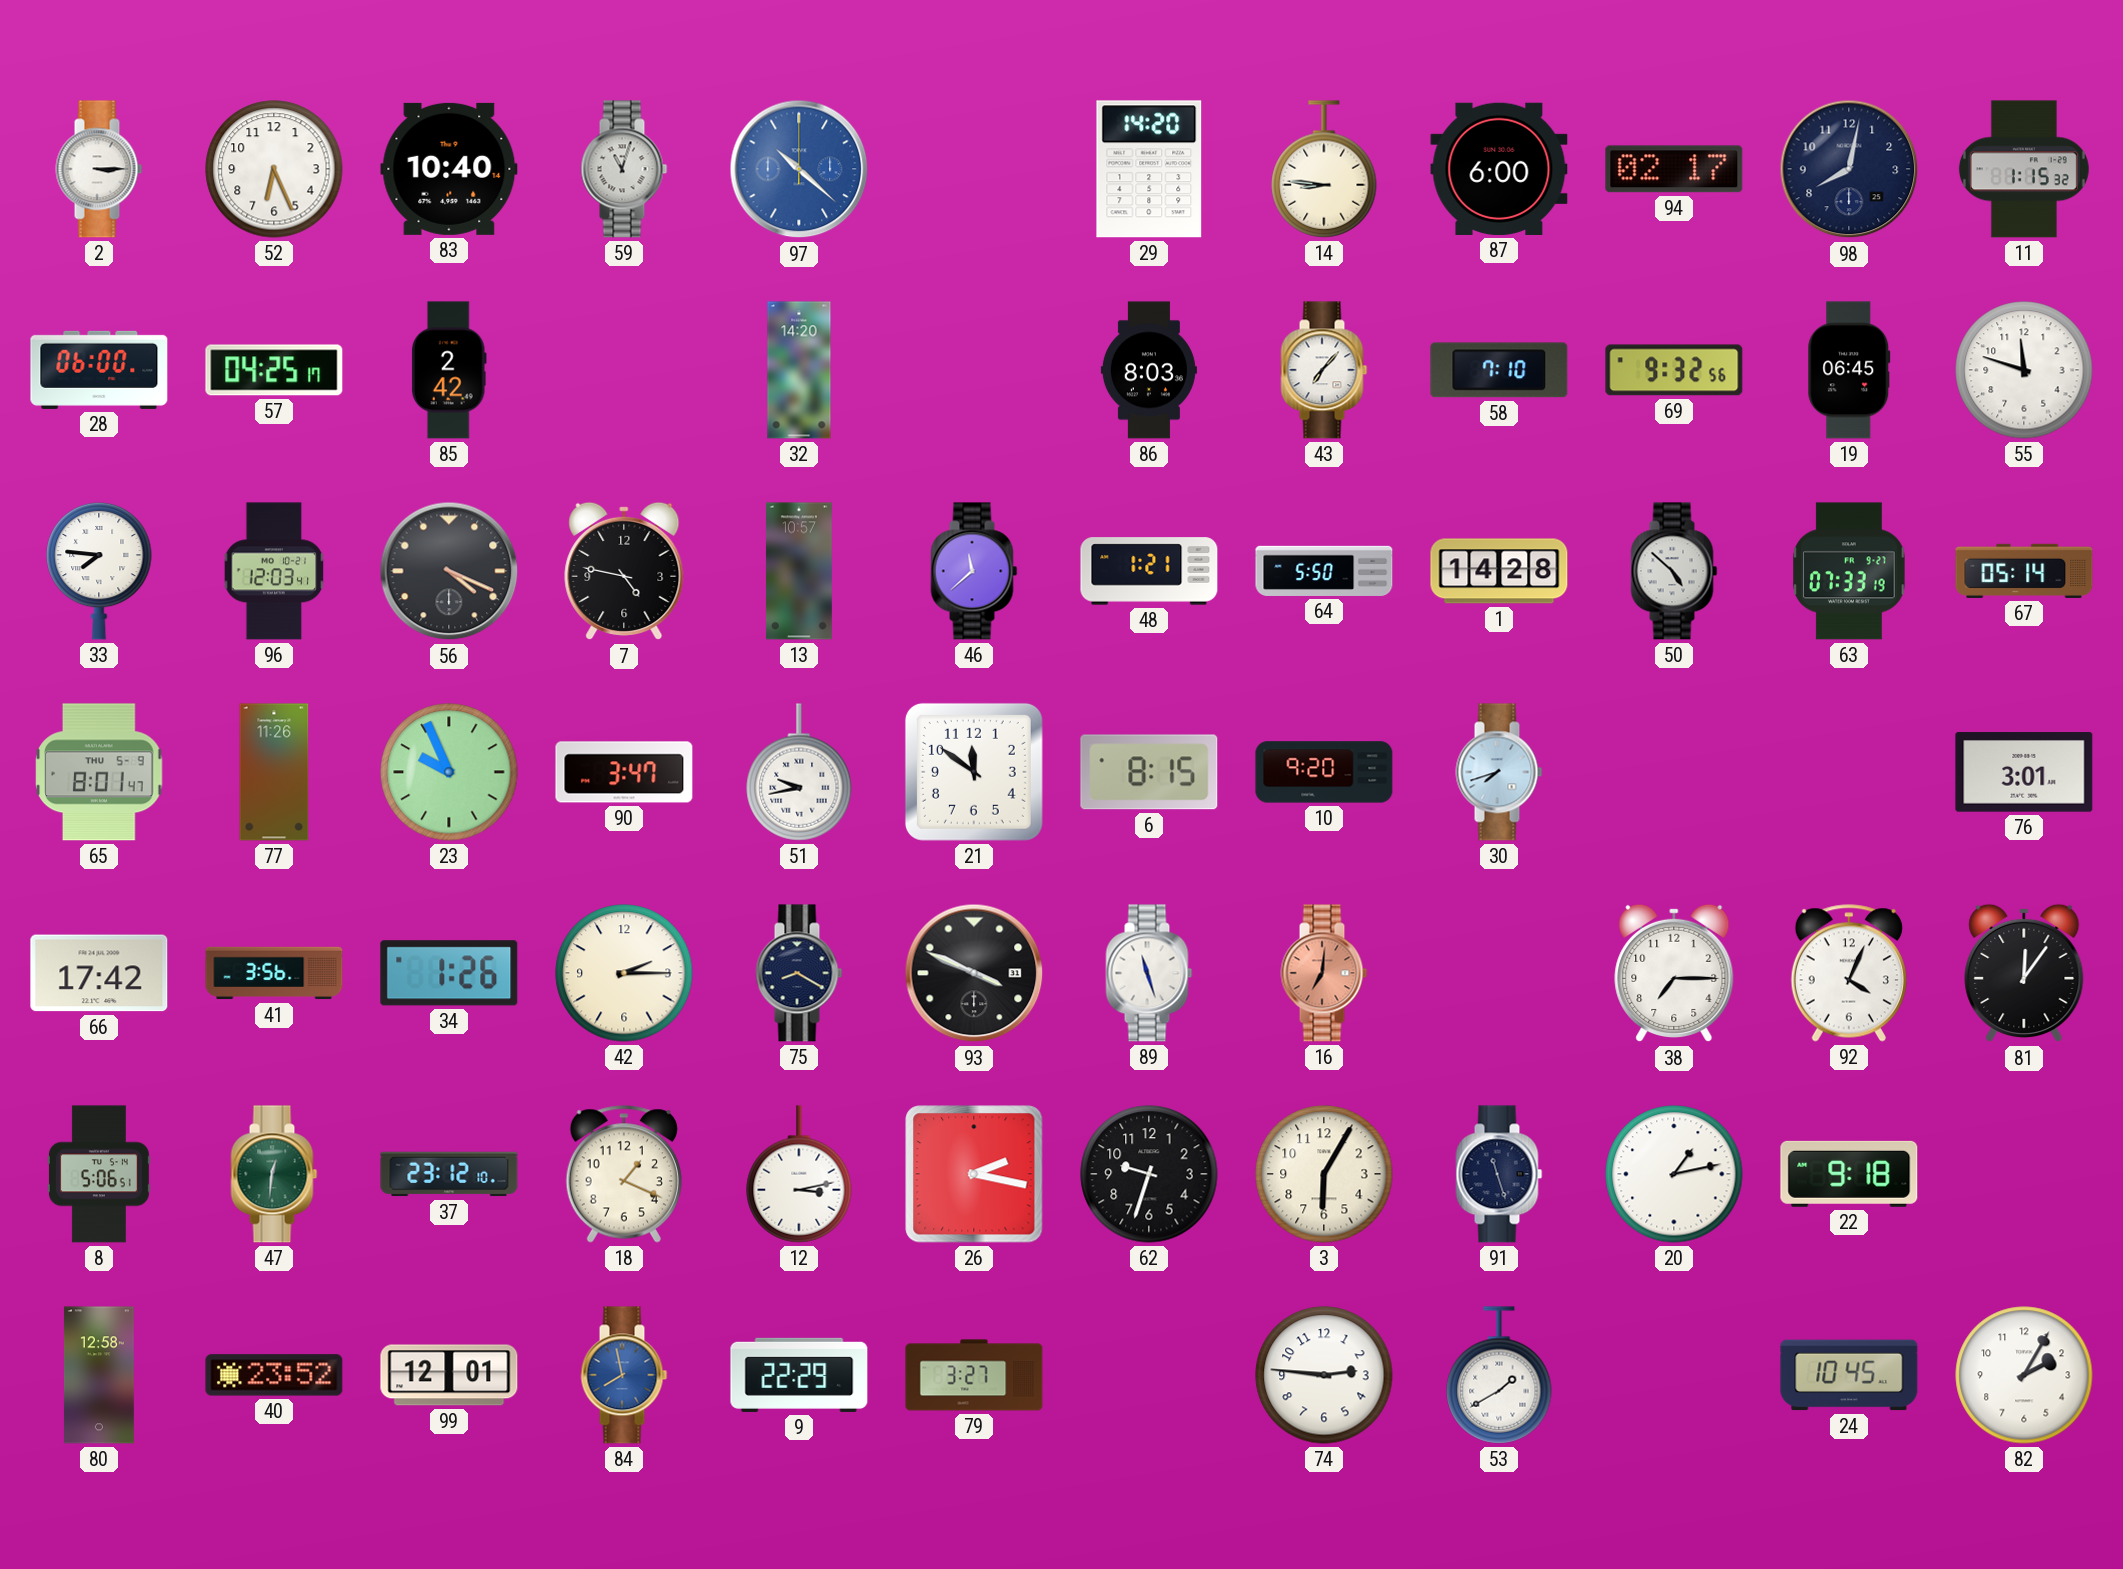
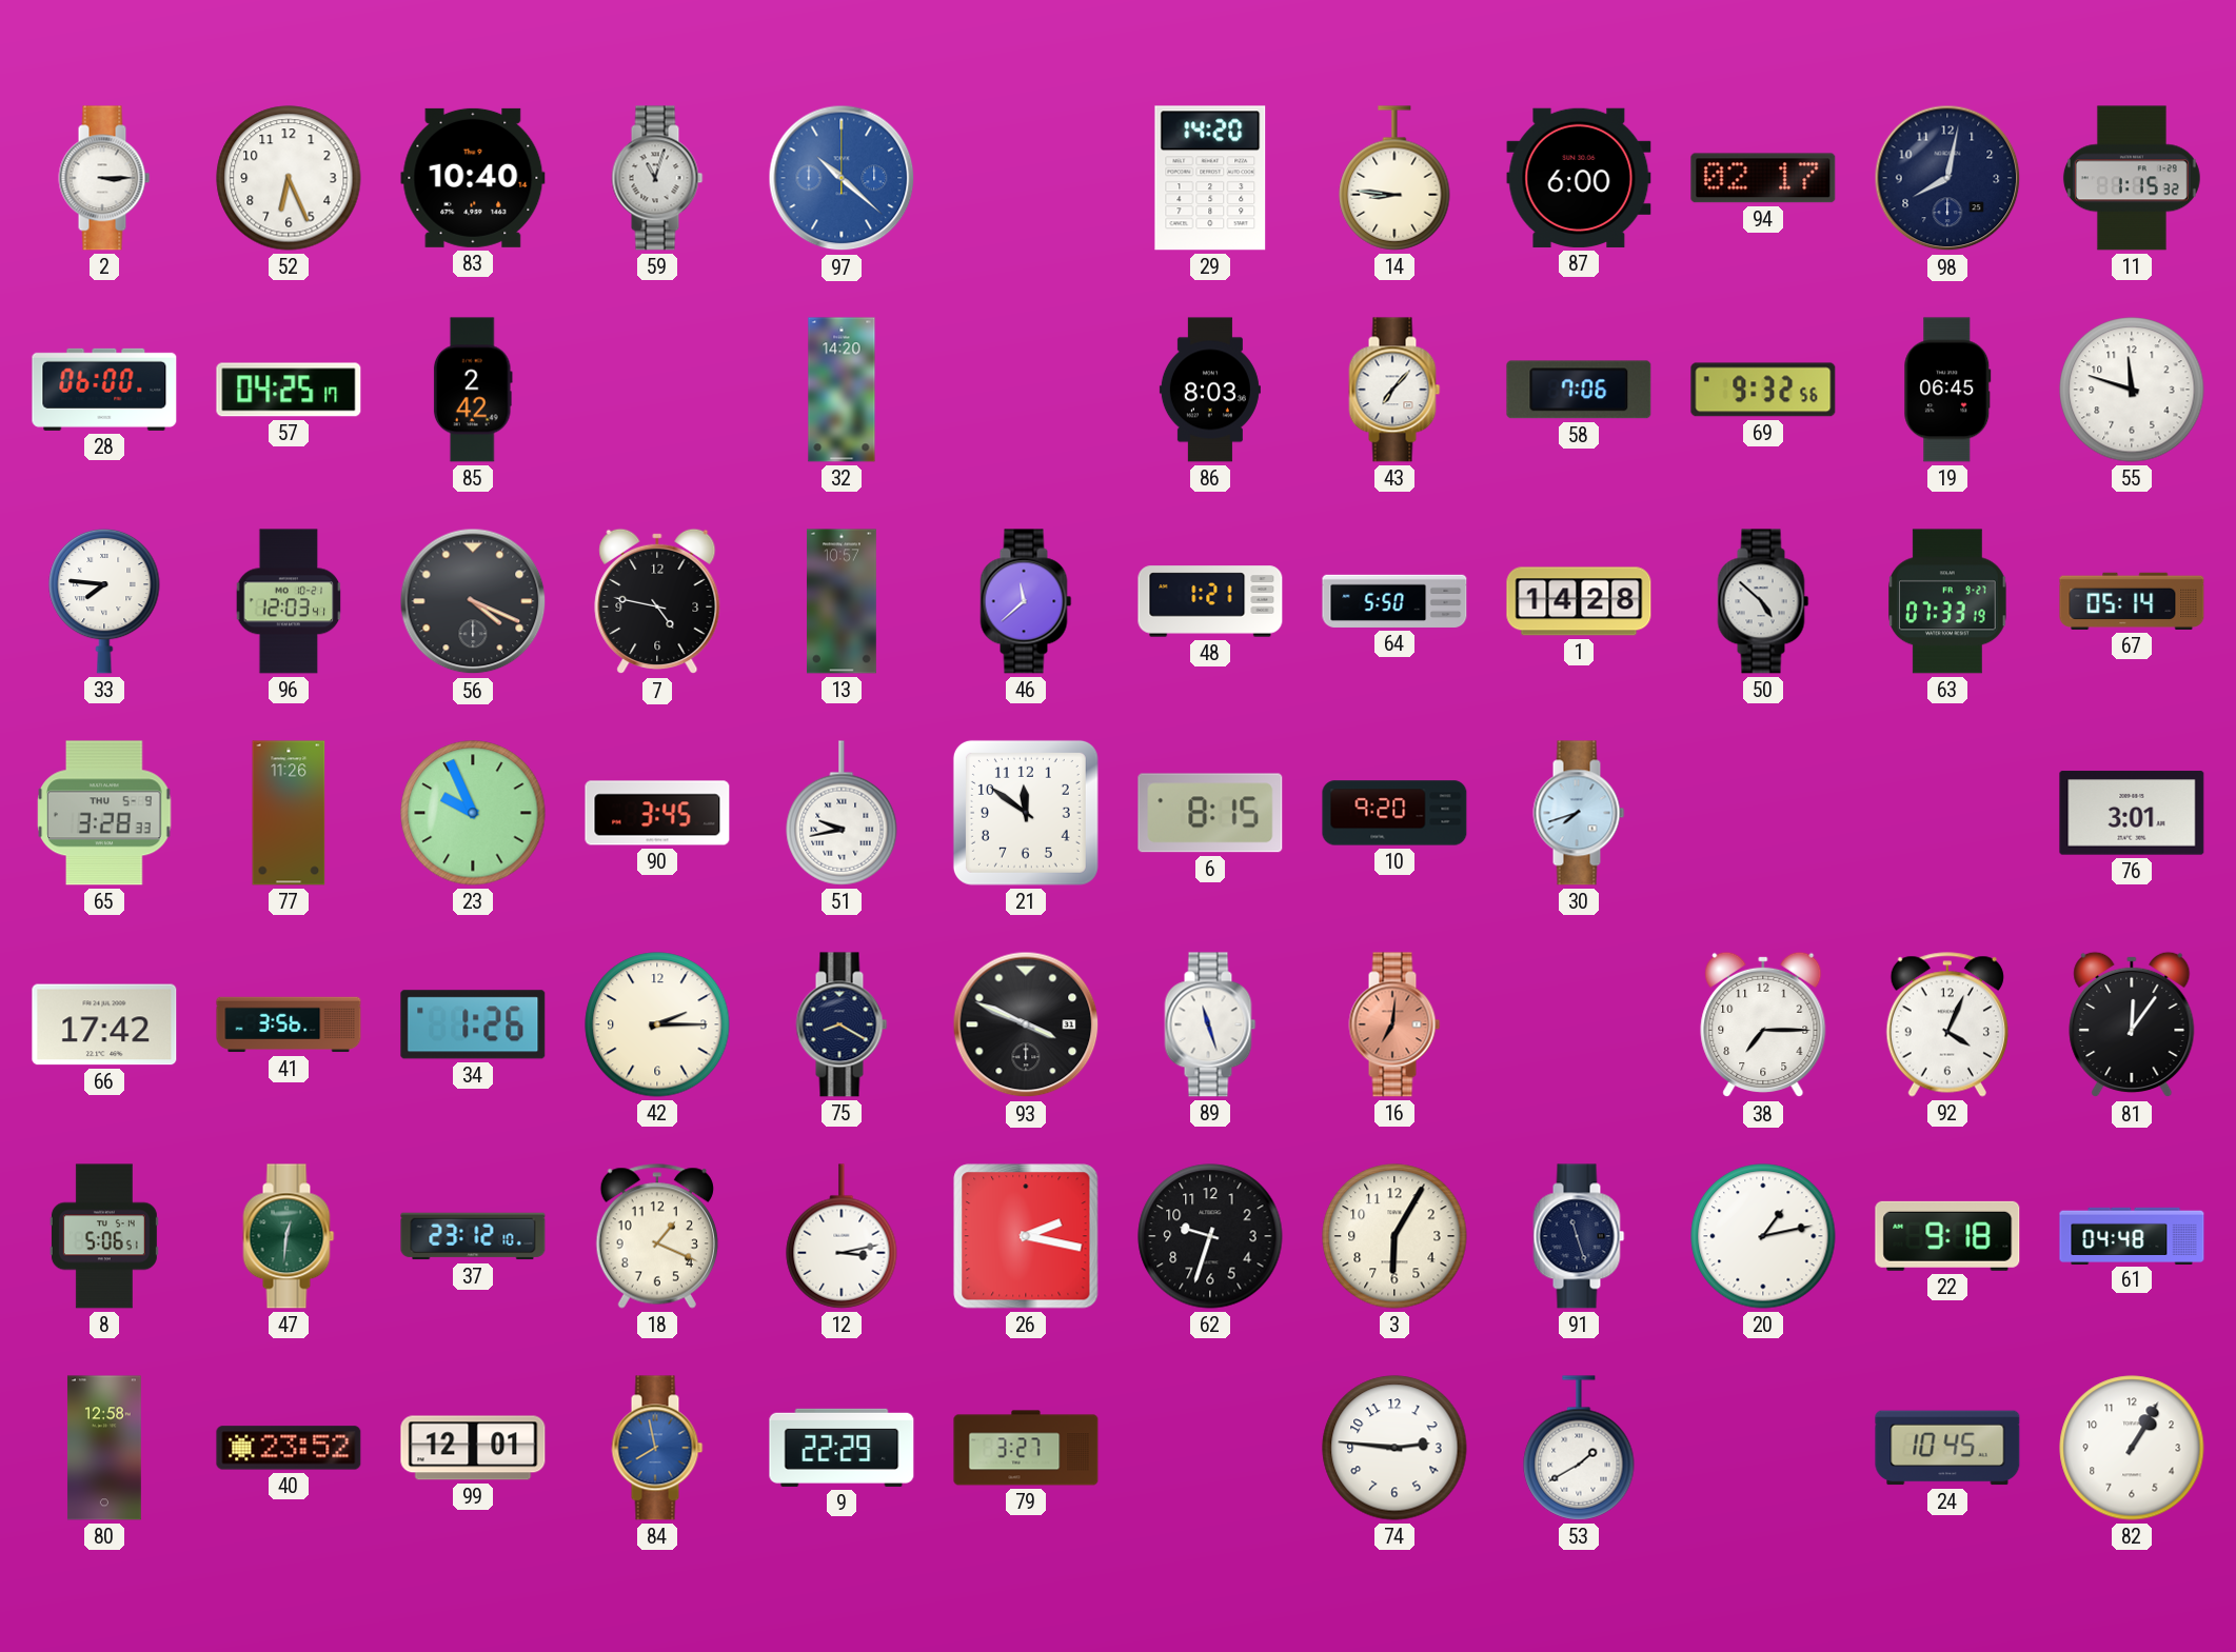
58: 7:10 -> 7:06 (1579, 390)
65: 8:01 -> 3:28 (104, 813)
90: 3:47 -> 3:45 (657, 813)
61: none -> 04:48 (2132, 1235)
82: 2:05 -> 1:05 (2132, 1448)
